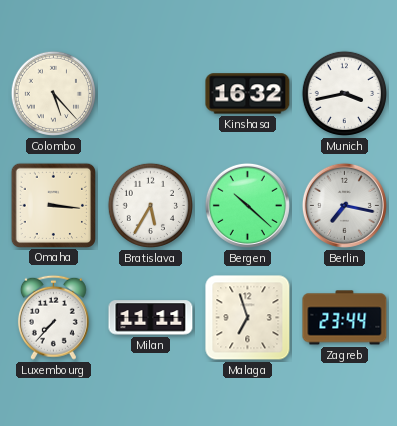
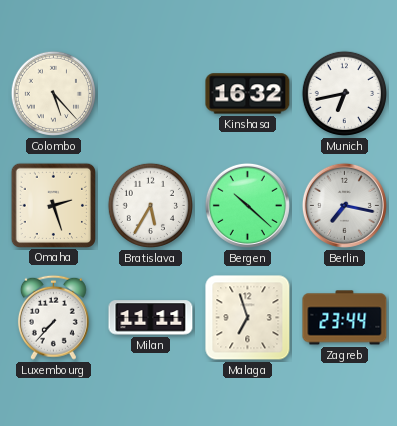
Munich: 3:43 -> 6:43 (344, 93)
Omaha: 3:16 -> 2:27 (53, 205)
